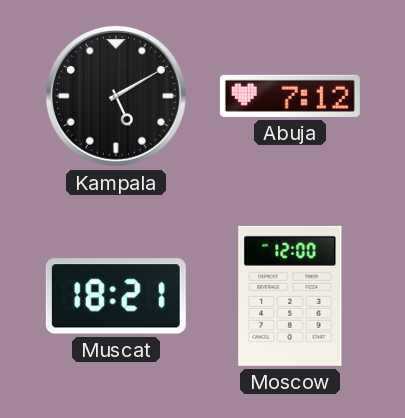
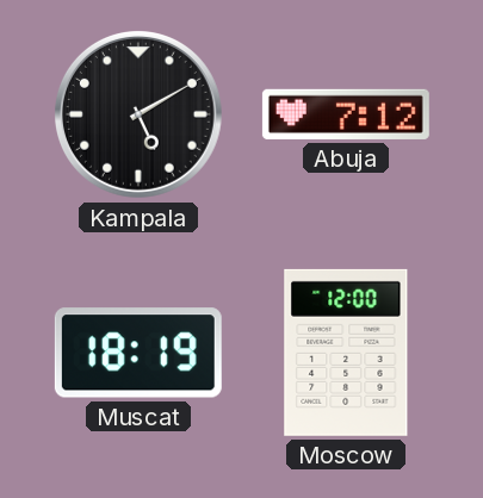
Muscat: 18:21 -> 18:19 (138, 353)
